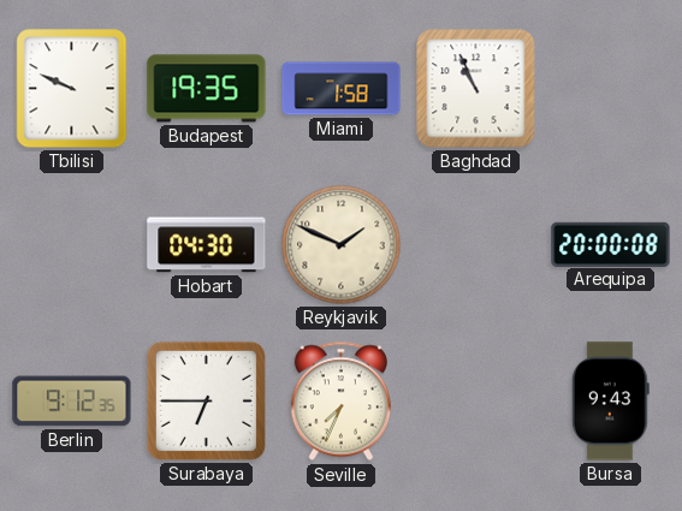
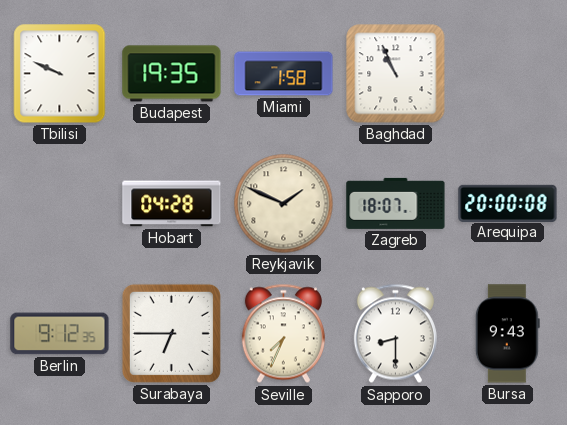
Hobart: 04:30 -> 04:28 (172, 204)
Zagreb: none -> 18:07 (396, 203)
Sapporo: none -> 8:30 (395, 334)
